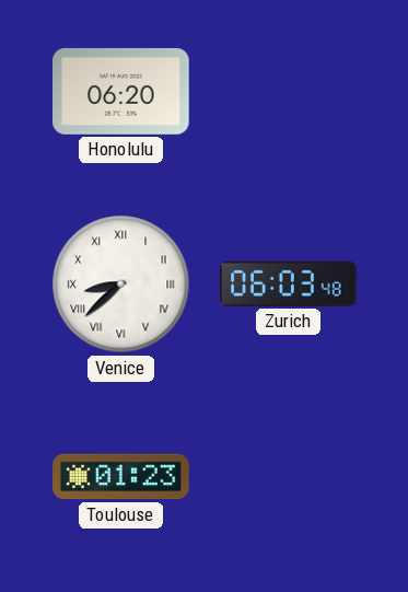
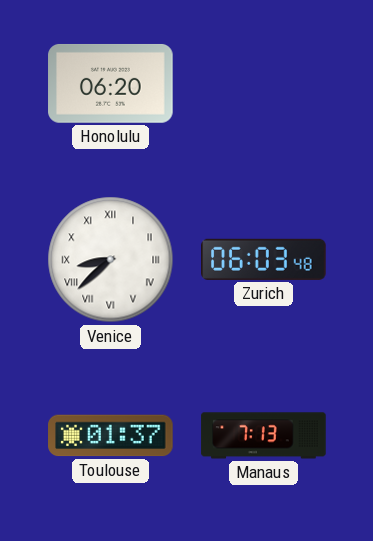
Toulouse: 01:23 -> 01:37 (111, 436)
Manaus: none -> 7:13 (264, 436)
